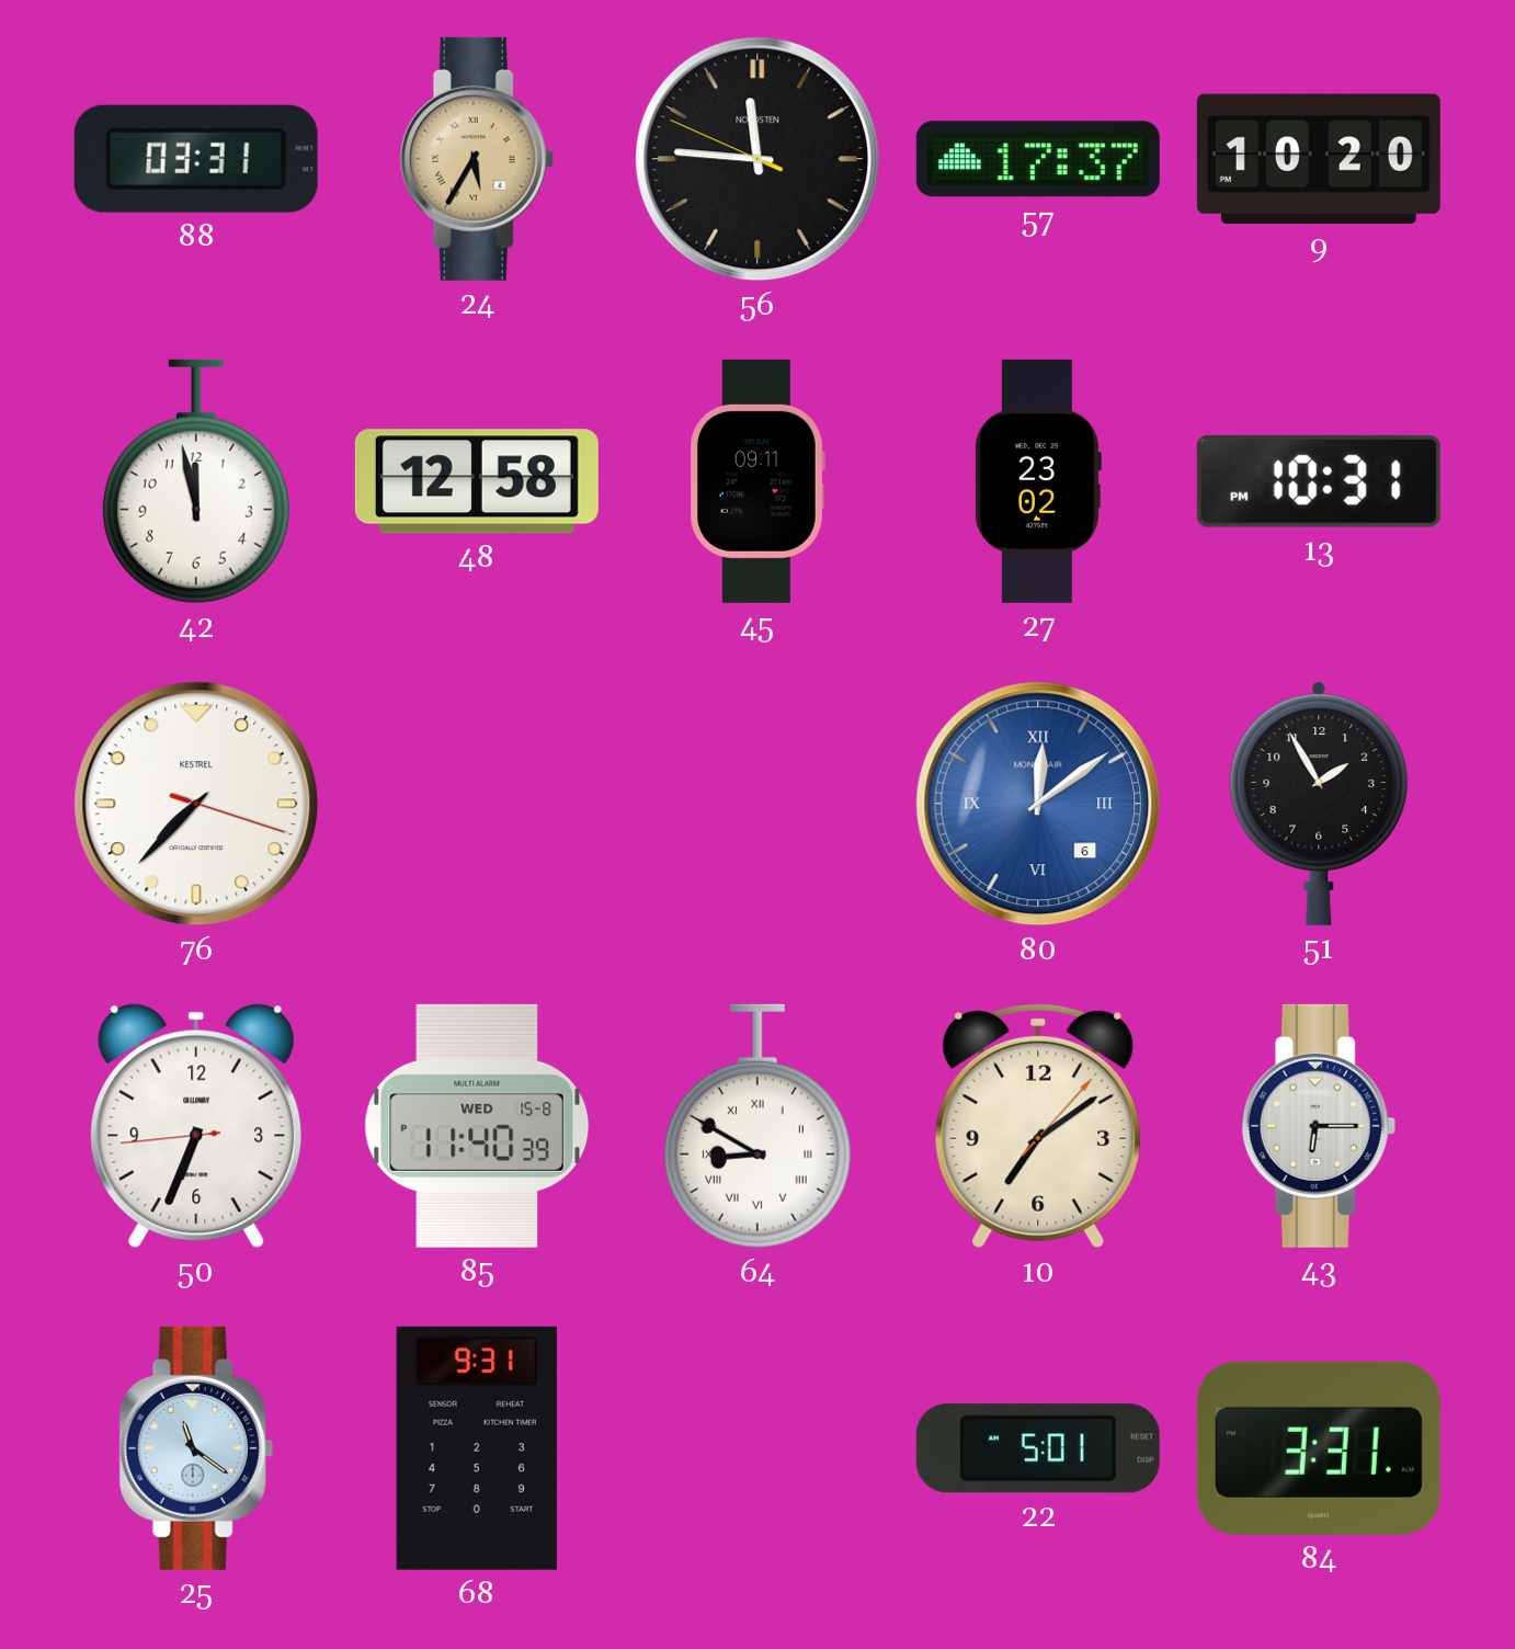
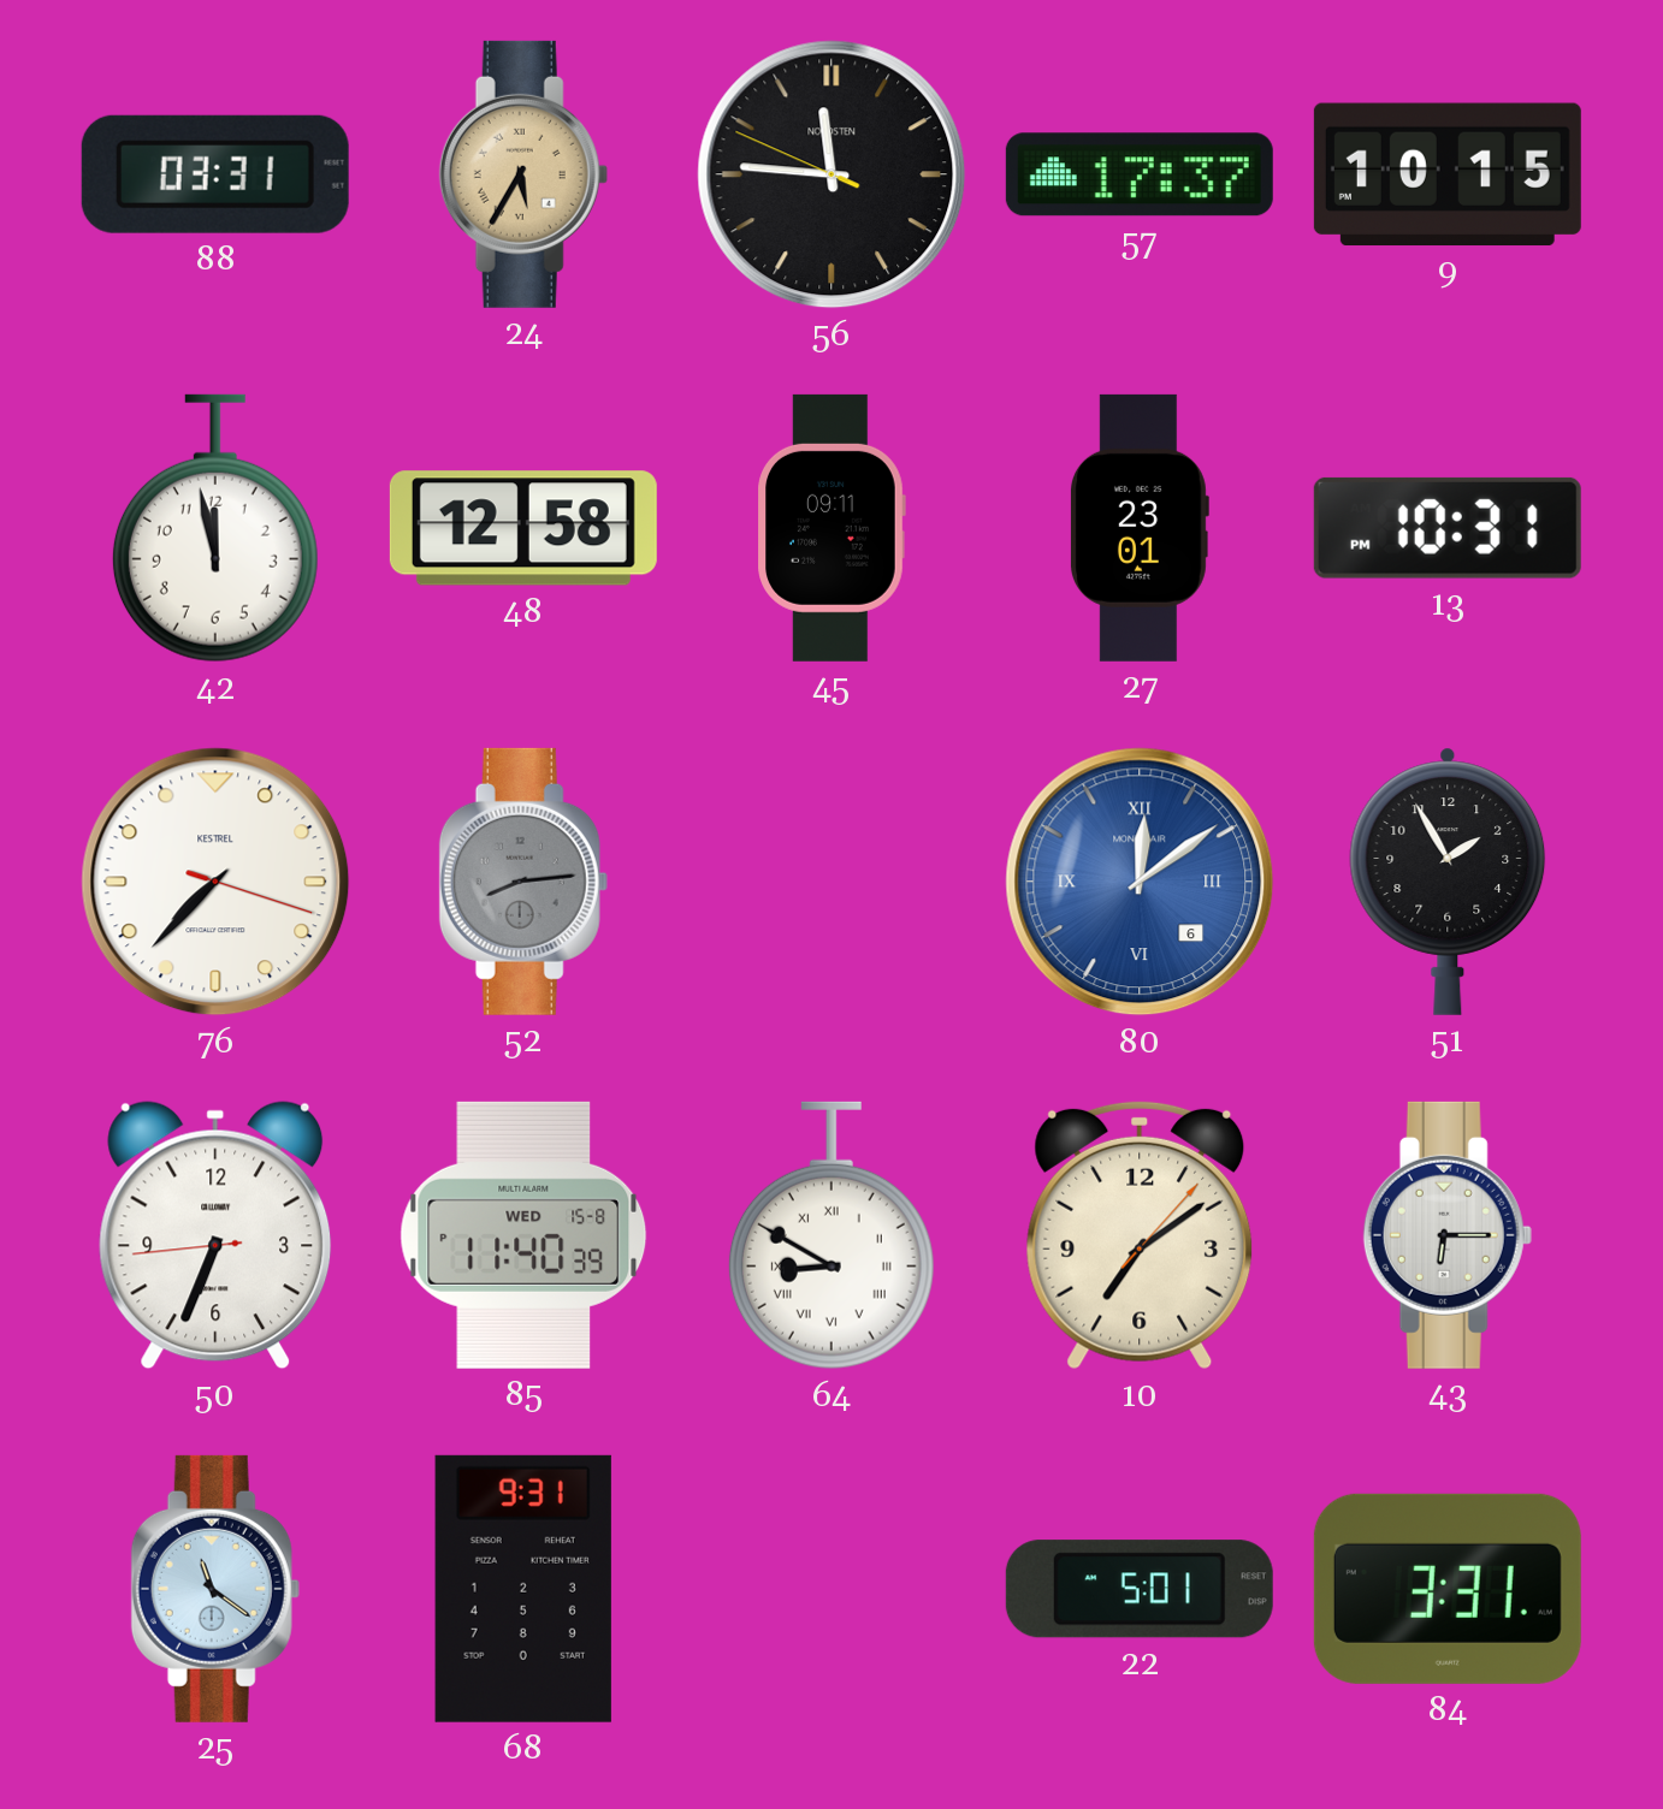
9: 10:20 -> 10:15 (1448, 174)
27: 23:02 -> 23:01 (1138, 528)
52: none -> 8:14 (523, 882)
